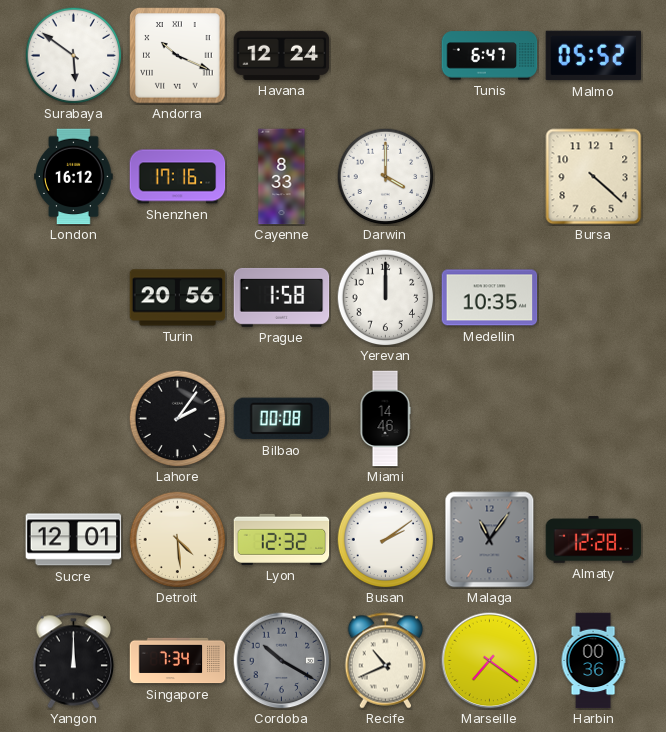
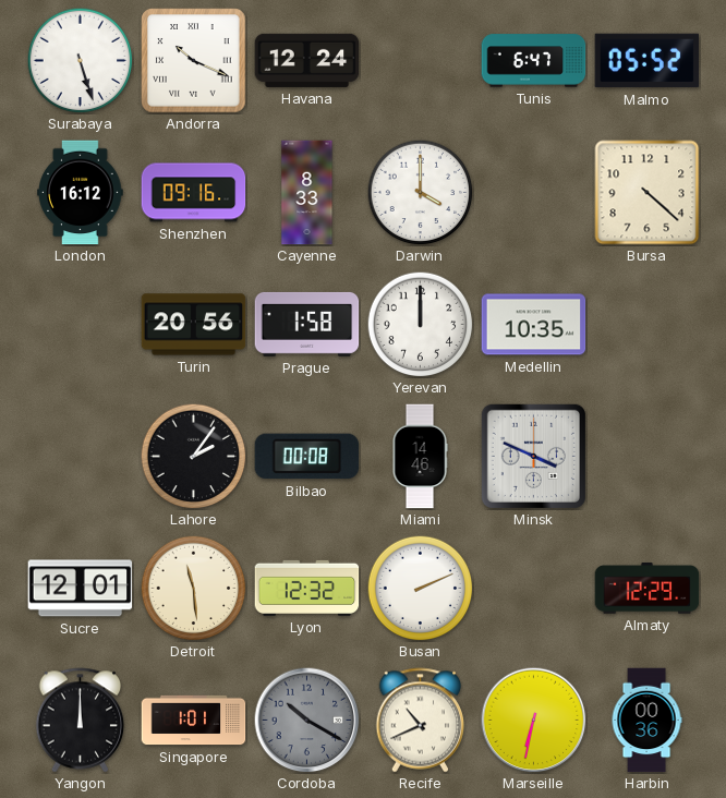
Surabaya: 5:51 -> 5:27 (80, 60)
Shenzhen: 17:16 -> 09:16 (194, 193)
Minsk: none -> 3:49 (533, 456)
Detroit: 4:29 -> 11:29 (193, 588)
Busan: 2:09 -> 2:11 (420, 588)
Malaga: 11:06 -> none (490, 540)
Almaty: 12:28 -> 12:29 (648, 589)
Singapore: 7:34 -> 1:01 (194, 721)
Marseille: 7:21 -> 6:32 (534, 721)
